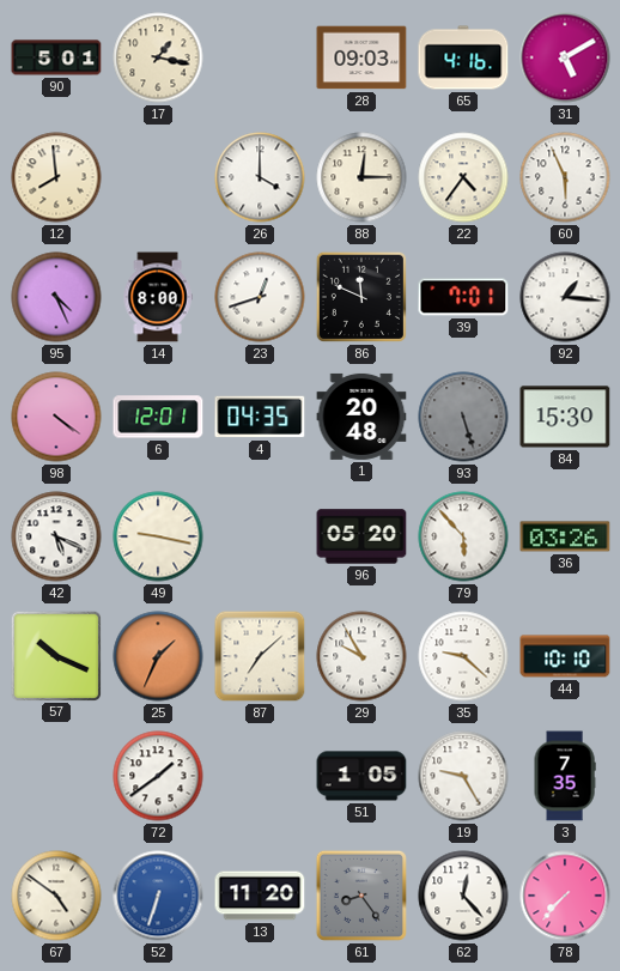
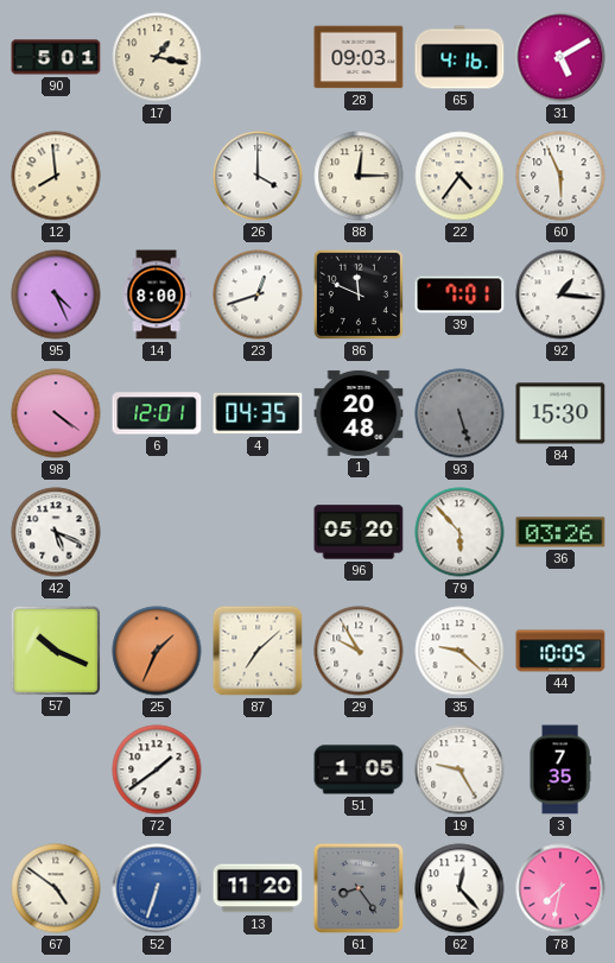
49: 9:17 -> none (158, 536)
44: 10:10 -> 10:05 (560, 651)
78: 7:37 -> 7:32 (560, 888)
